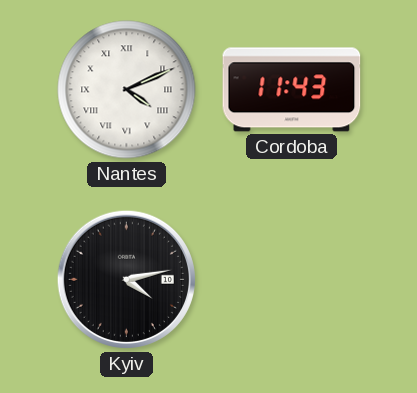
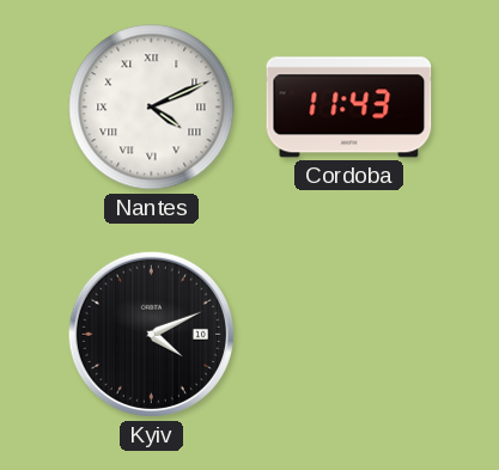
Kyiv: 4:13 -> 4:11 (151, 334)
